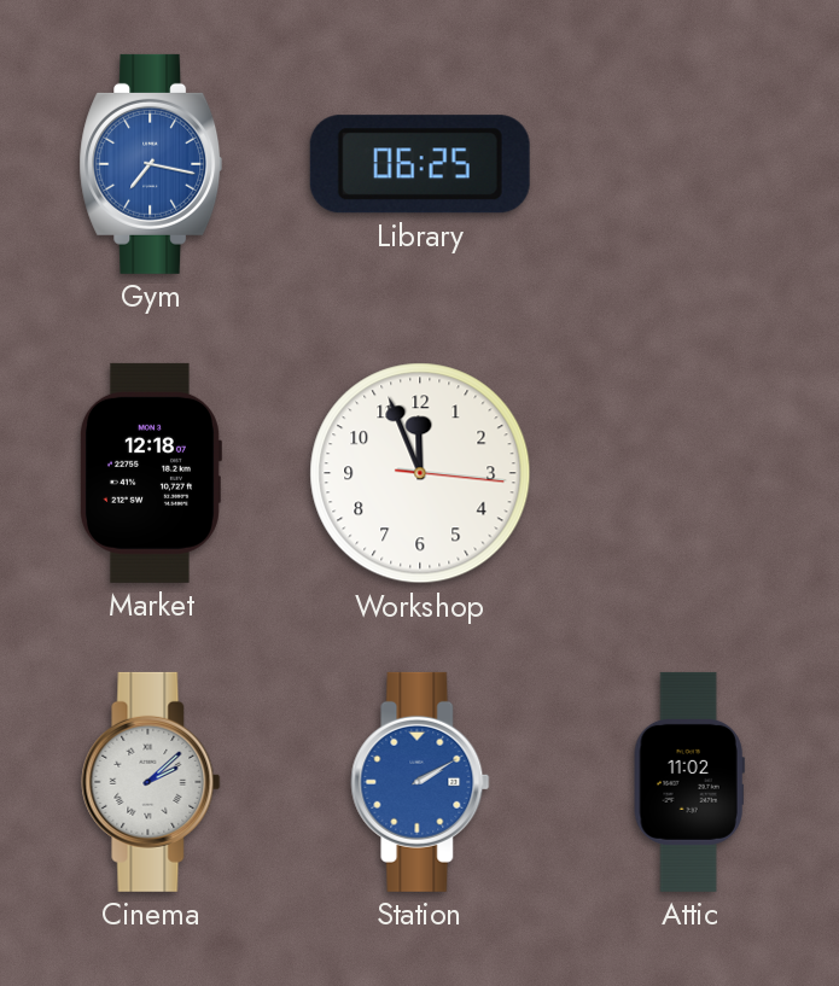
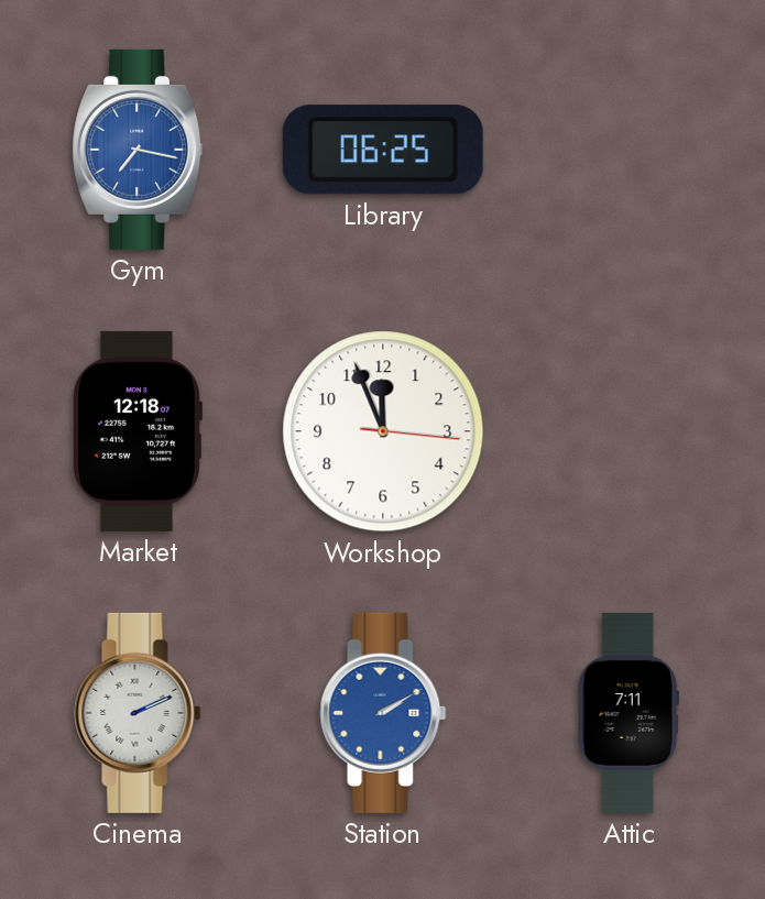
Cinema: 2:08 -> 2:11 (138, 713)
Attic: 11:02 -> 7:11 (629, 713)
